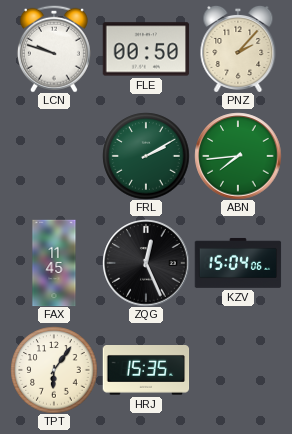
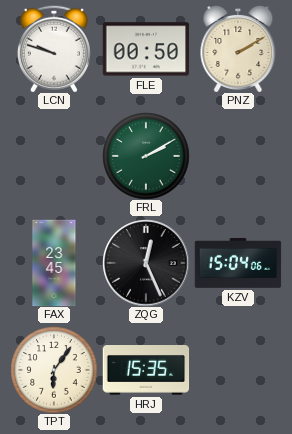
PNZ: 2:07 -> 2:10 (238, 49)
ABN: 7:44 -> none (238, 156)
FAX: 11:45 -> 23:45 (54, 263)
